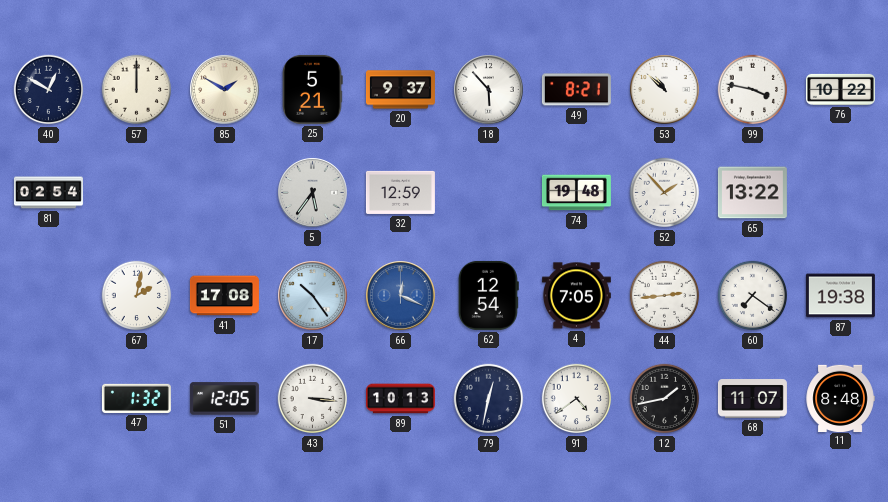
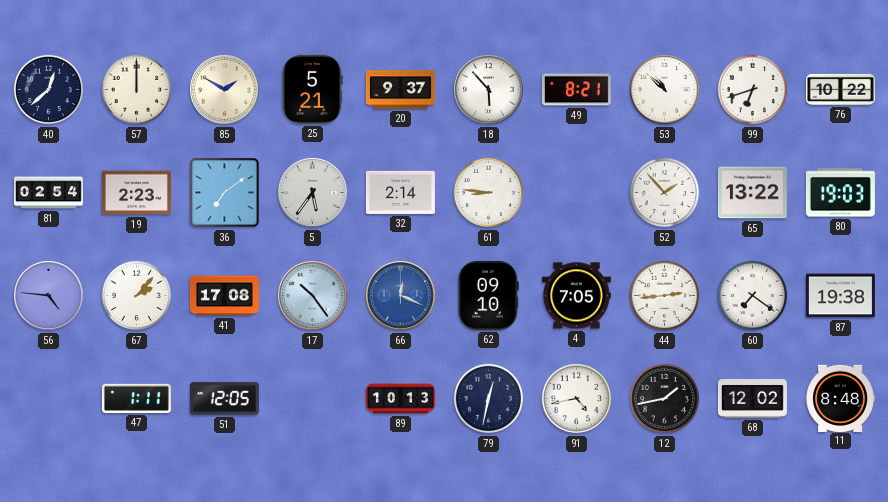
40: 12:50 -> 12:38 (49, 90)
99: 3:47 -> 6:42 (753, 90)
19: none -> 2:23 (136, 193)
36: none -> 7:09 (225, 193)
32: 12:59 -> 2:14 (400, 192)
61: none -> 8:46 (489, 193)
74: 19:48 -> none (576, 193)
80: none -> 19:03 (840, 193)
56: none -> 4:46 (49, 296)
67: 2:02 -> 2:07 (137, 296)
62: 12:54 -> 09:10 (488, 295)
47: 1:32 -> 1:11 (136, 398)
43: 3:16 -> none (313, 399)
91: 4:39 -> 4:43 (577, 399)
68: 11:07 -> 12:02 (752, 399)
